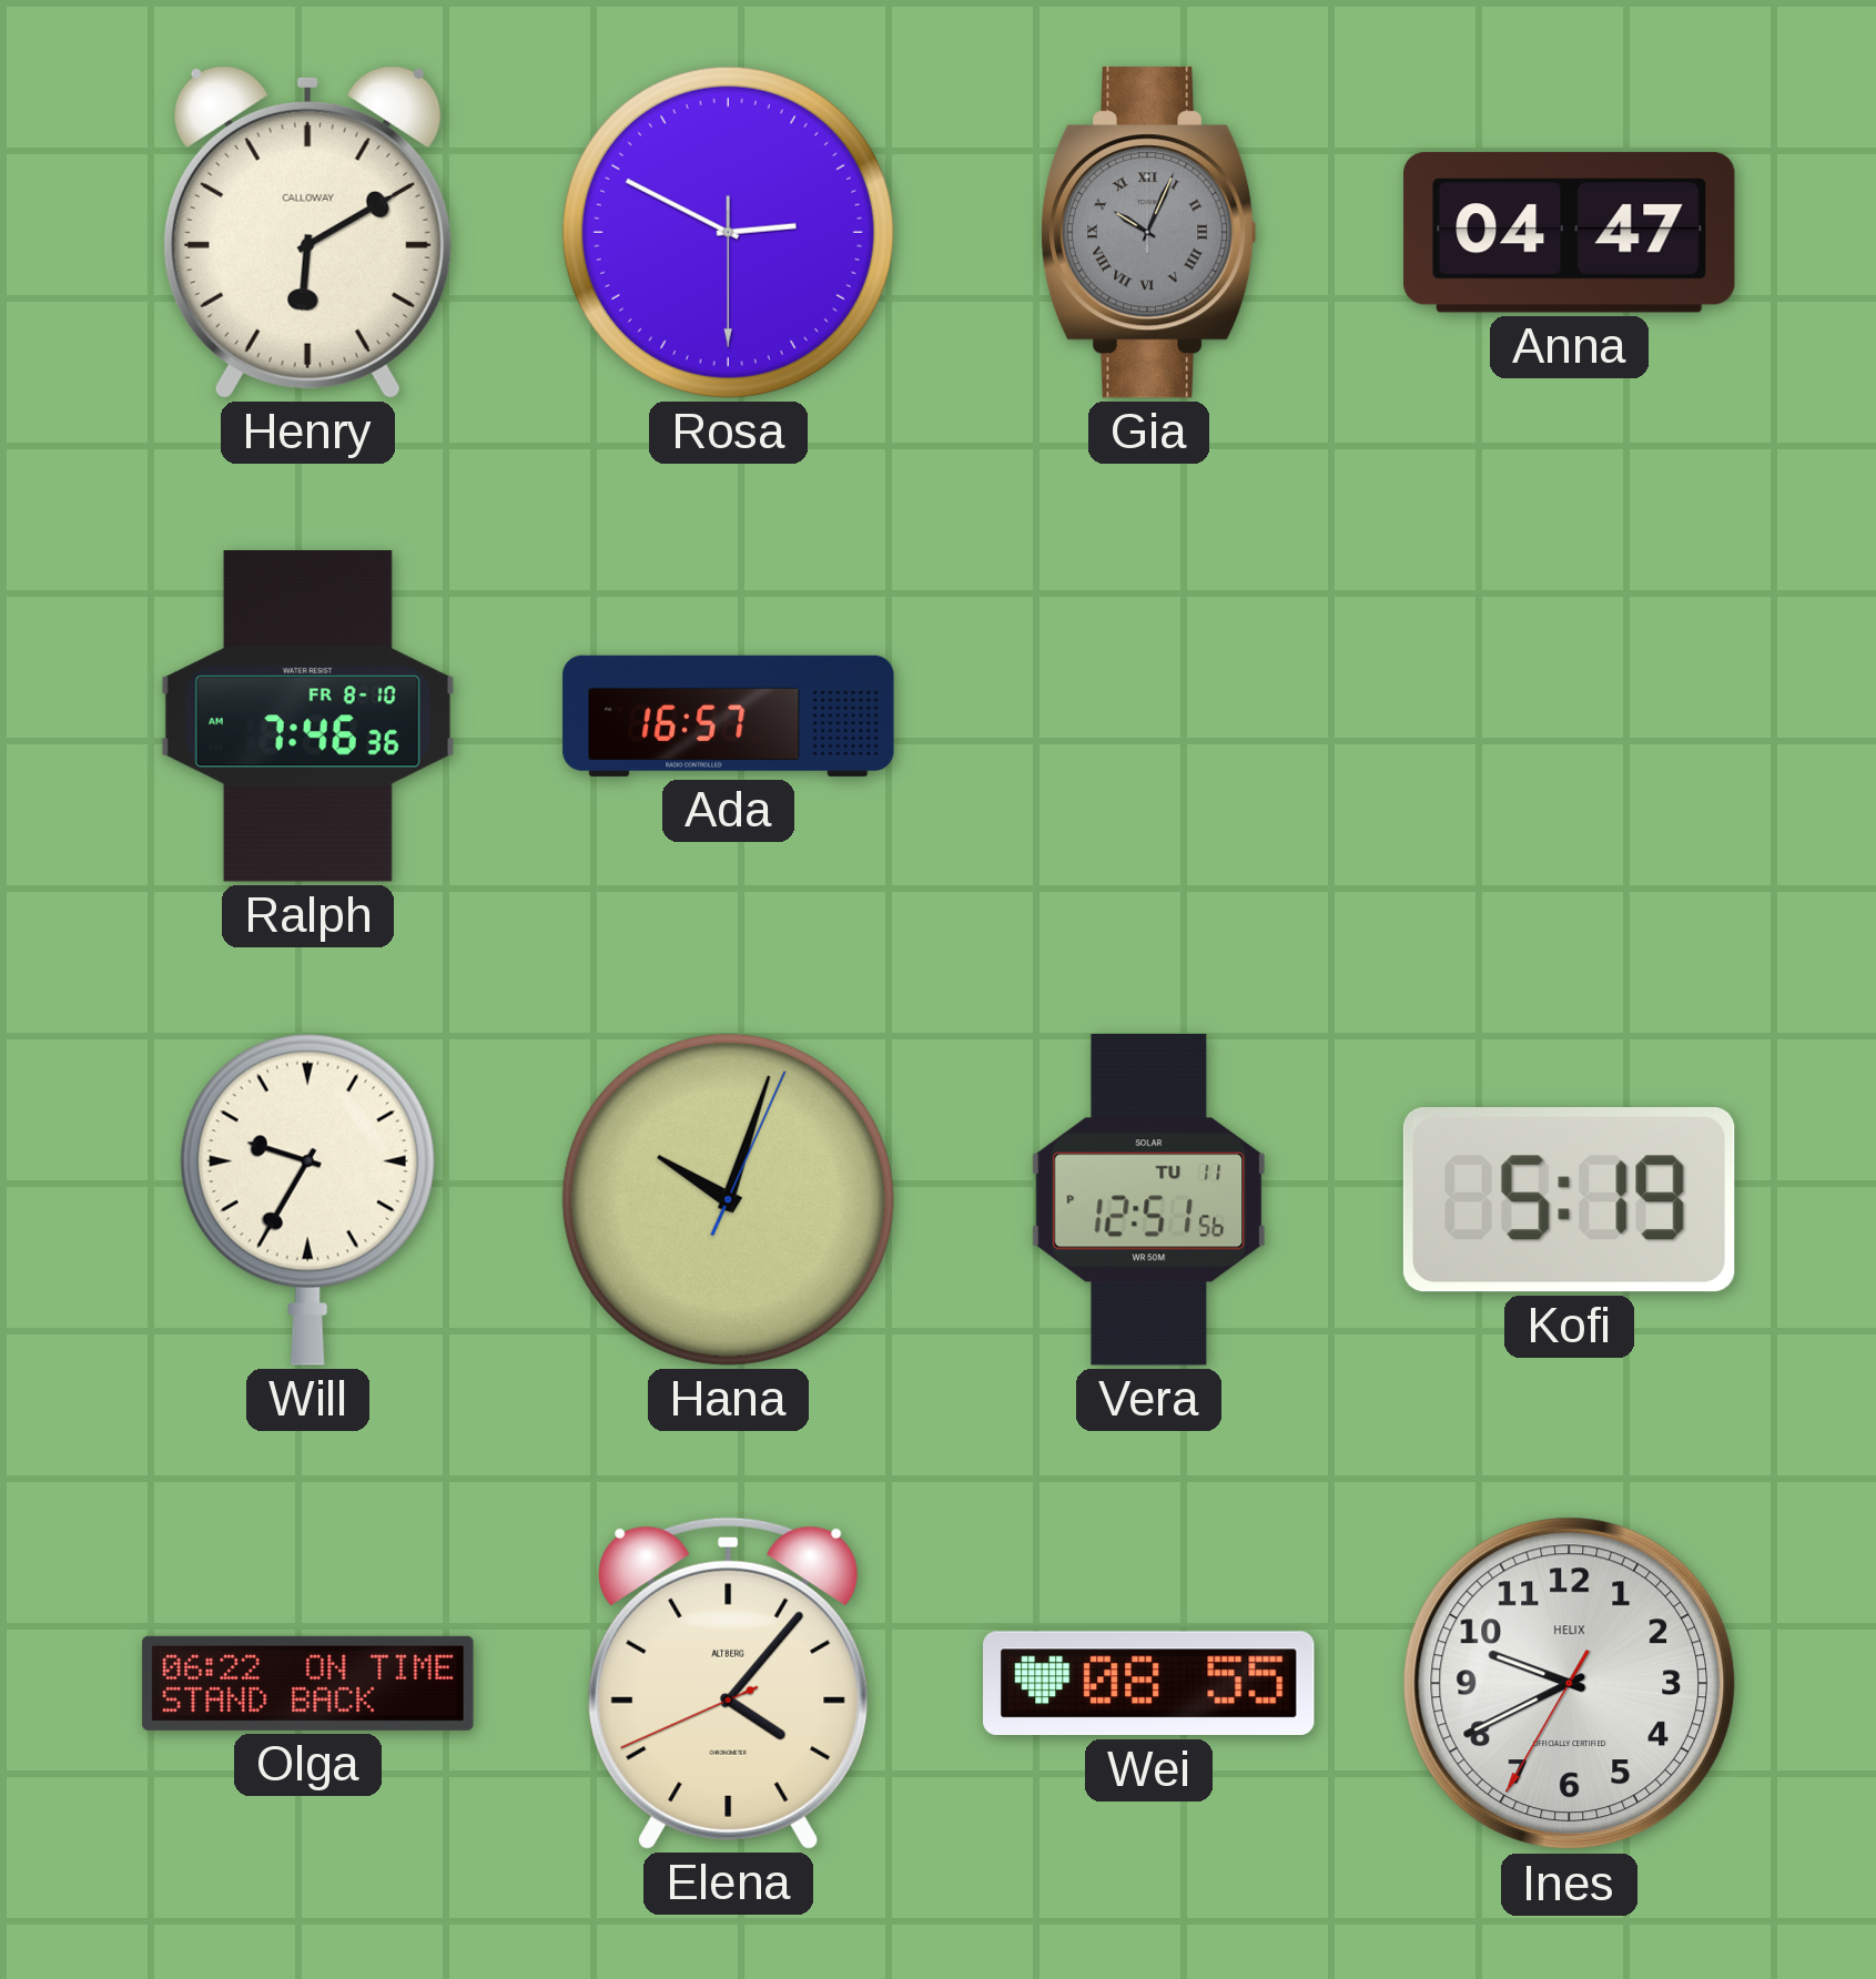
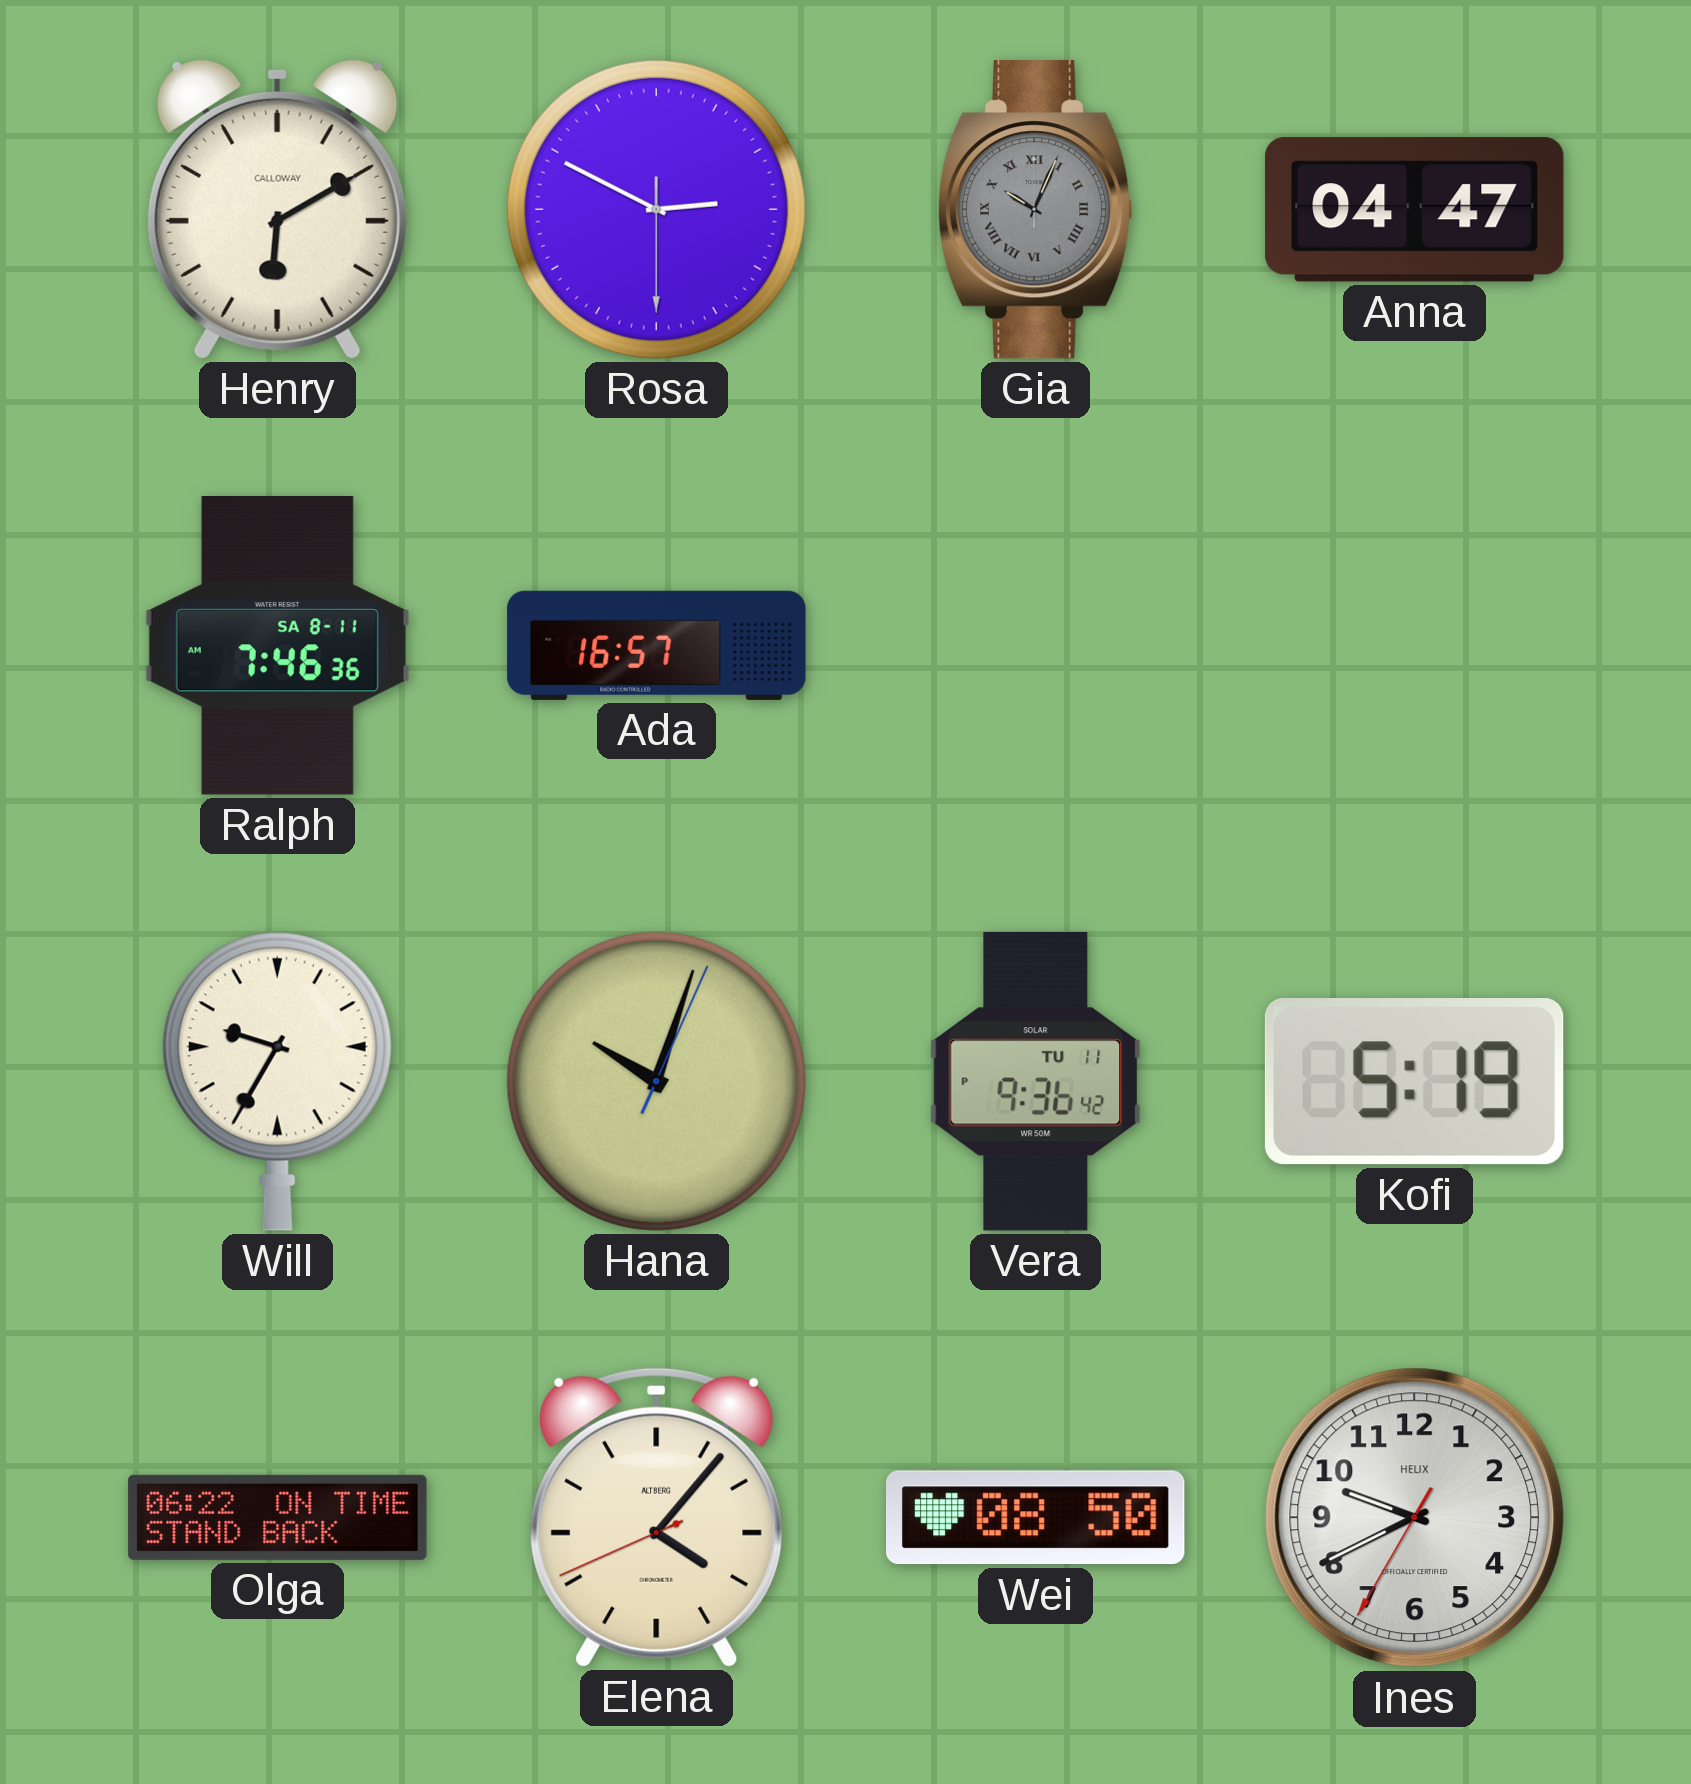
Ralph date: FR 8-10 -> SA 8-11 (277, 646)
Vera: 12:51 -> 9:36 (1036, 1082)
Wei: 08:55 -> 08:50 (1036, 1518)
